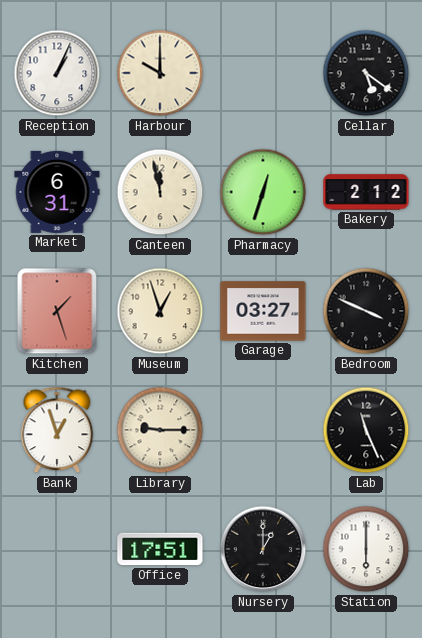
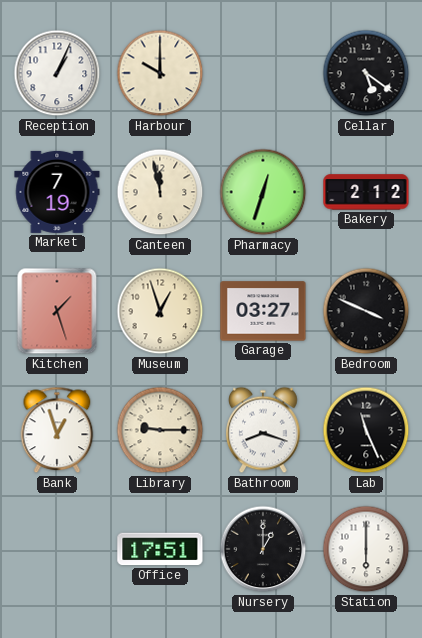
Market: 6:31 -> 7:19 (57, 192)
Bathroom: none -> 8:18 (263, 430)
